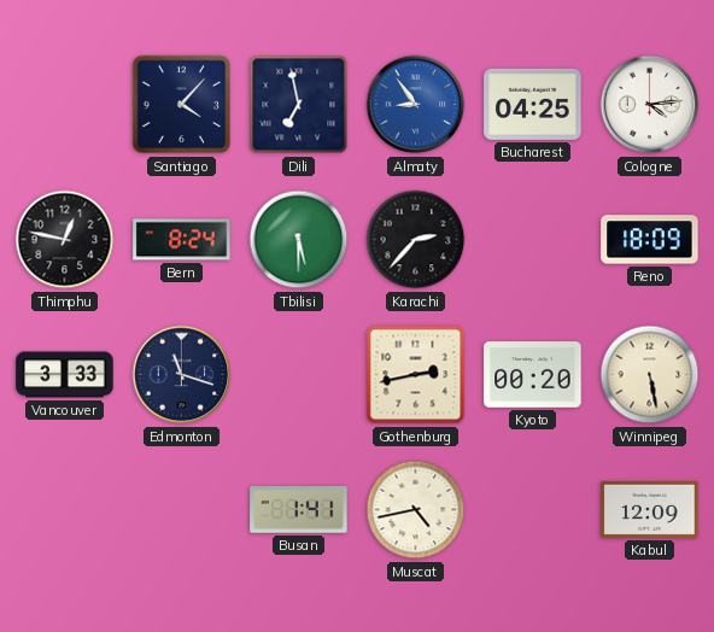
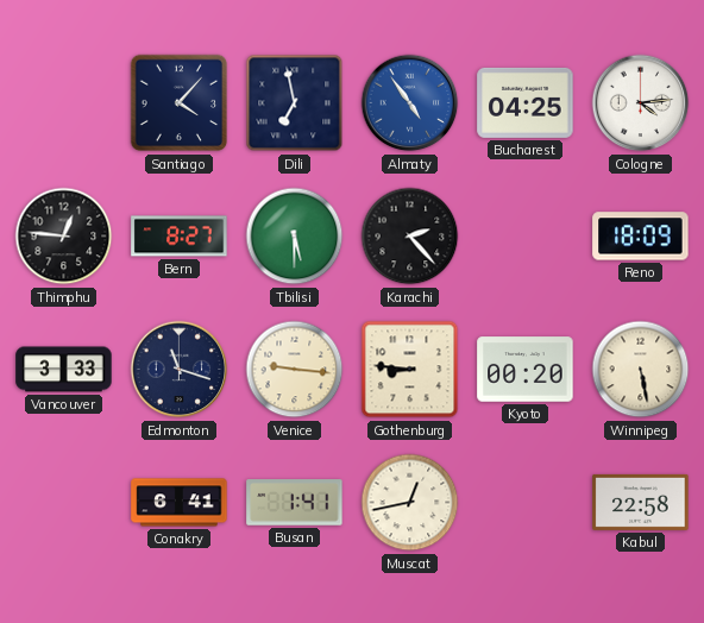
Almaty: 8:54 -> 4:54 (410, 103)
Thimphu: 12:47 -> 12:46 (64, 237)
Bern: 8:24 -> 8:27 (180, 237)
Karachi: 2:37 -> 2:23 (410, 237)
Venice: none -> 9:16 (295, 370)
Gothenburg: 2:43 -> 8:46 (410, 370)
Conakry: none -> 6:41 (180, 503)
Muscat: 4:43 -> 12:43 (410, 503)
Kabul: 12:09 -> 22:58 (641, 502)
